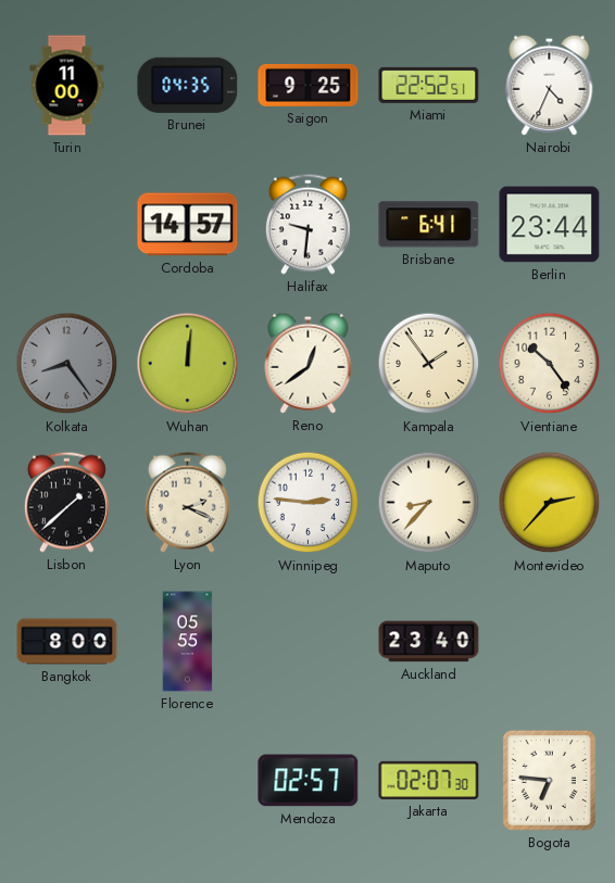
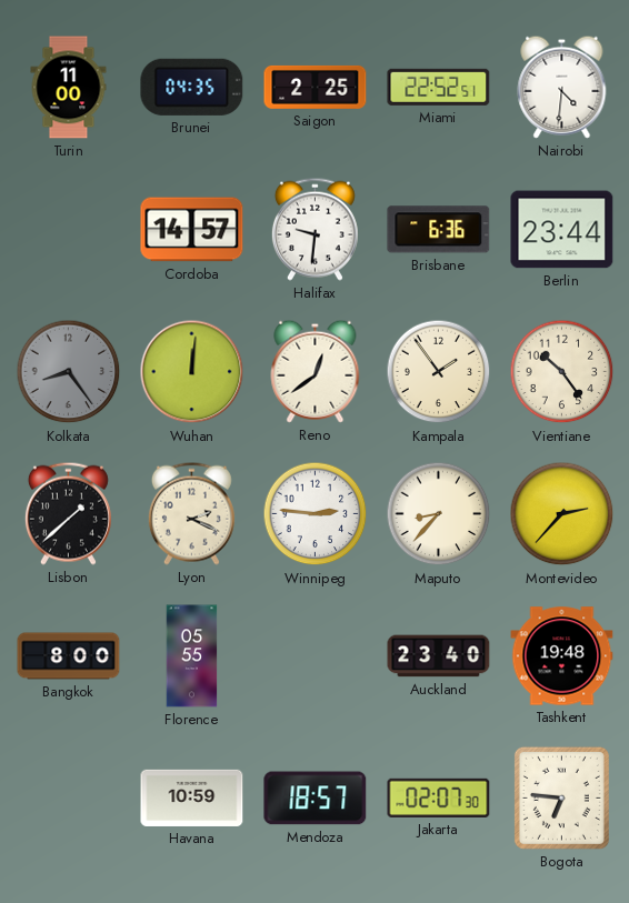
Saigon: 9:25 -> 2:25 (316, 87)
Nairobi: 4:34 -> 4:31 (562, 87)
Brisbane: 6:41 -> 6:36 (439, 230)
Tashkent: none -> 19:48 (562, 656)
Havana: none -> 10:59 (192, 797)
Mendoza: 02:57 -> 18:57 (316, 799)
